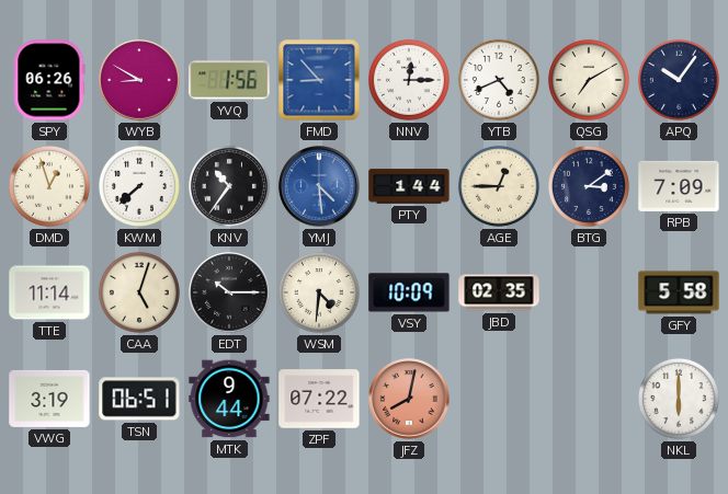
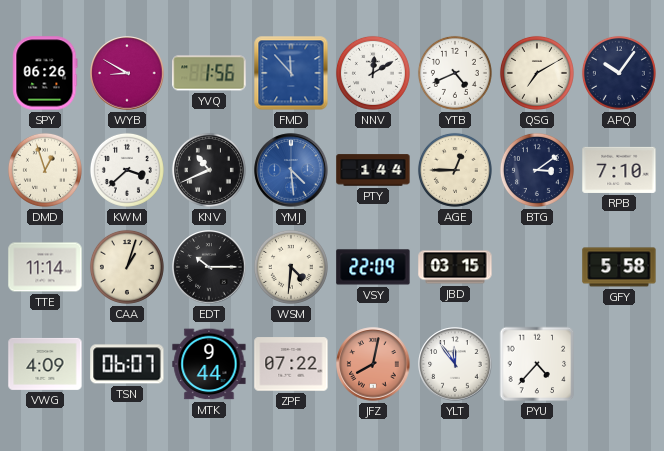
FMD: 8:53 -> 11:53 (291, 73)
NNV: 12:15 -> 12:10 (373, 73)
KWM: 7:38 -> 3:38 (127, 170)
KNV: 10:36 -> 10:41 (209, 170)
RPB: 7:09 -> 7:10 (619, 170)
CAA: 5:03 -> 1:03 (127, 267)
VSY: 10:09 -> 22:09 (373, 267)
JBD: 02:35 -> 03:15 (455, 267)
VWG: 3:19 -> 4:09 (45, 364)
TSN: 06:51 -> 06:07 (127, 364)
YLT: none -> 11:54 (455, 364)
PYU: none -> 4:37 (537, 364)
NKL: 6:00 -> none (679, 399)
